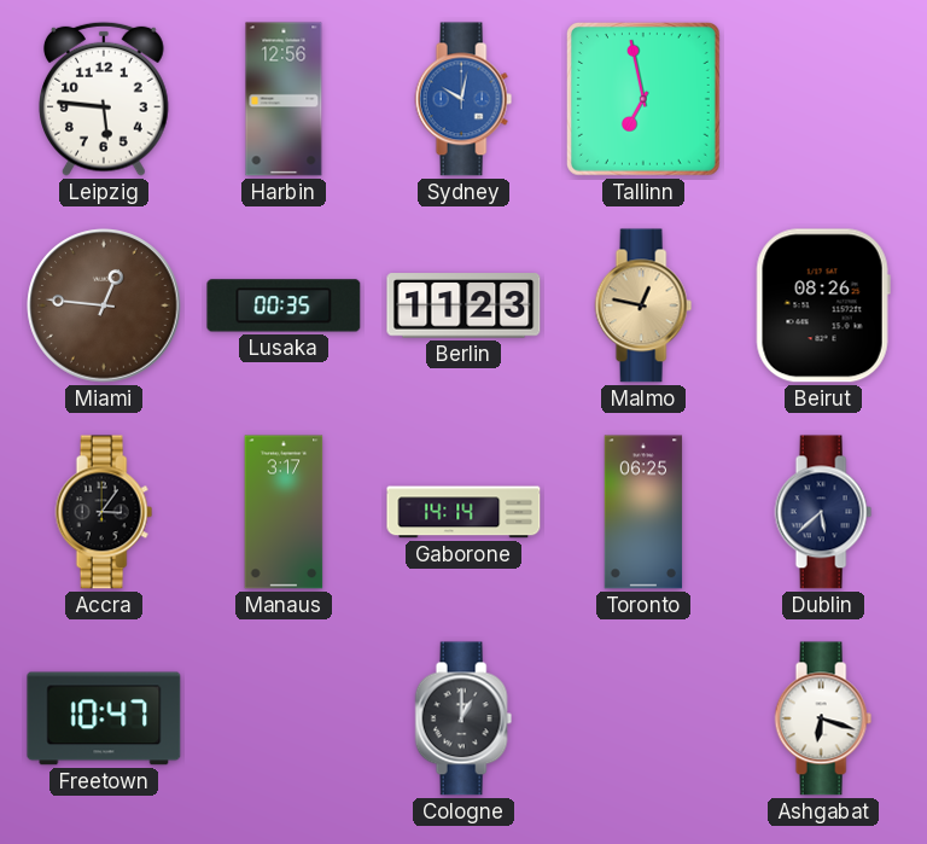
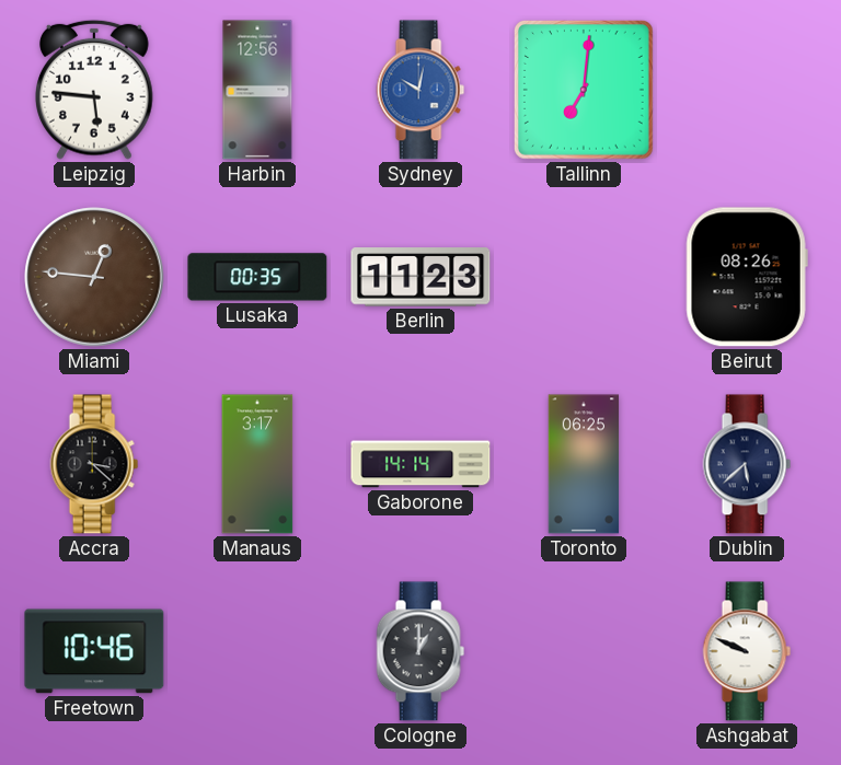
Tallinn: 6:58 -> 7:01 (584, 90)
Malmo: 12:47 -> none (643, 305)
Accra: 3:06 -> 3:22 (94, 464)
Freetown: 10:47 -> 10:46 (94, 651)
Ashgabat: 6:18 -> 9:49 (747, 651)
